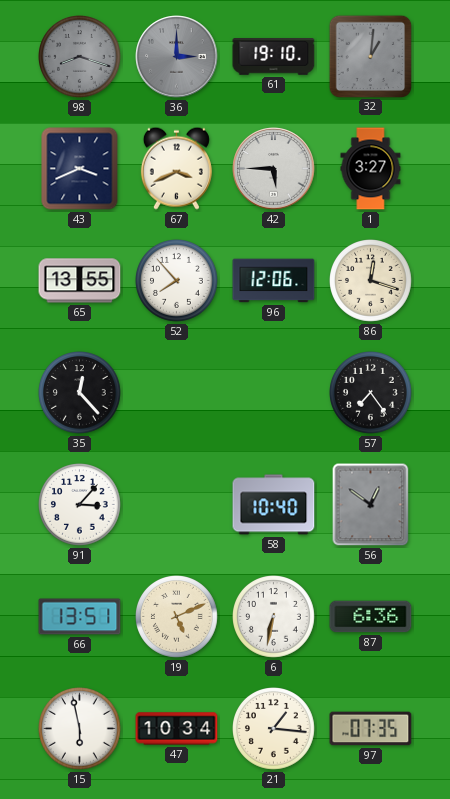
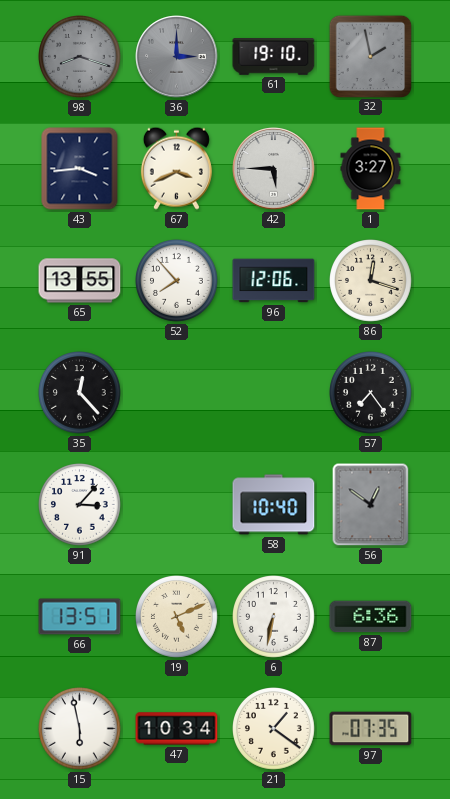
32: 1:01 -> 1:58 (370, 56)
43: 3:41 -> 3:44 (80, 169)
21: 1:16 -> 1:21 (274, 729)
